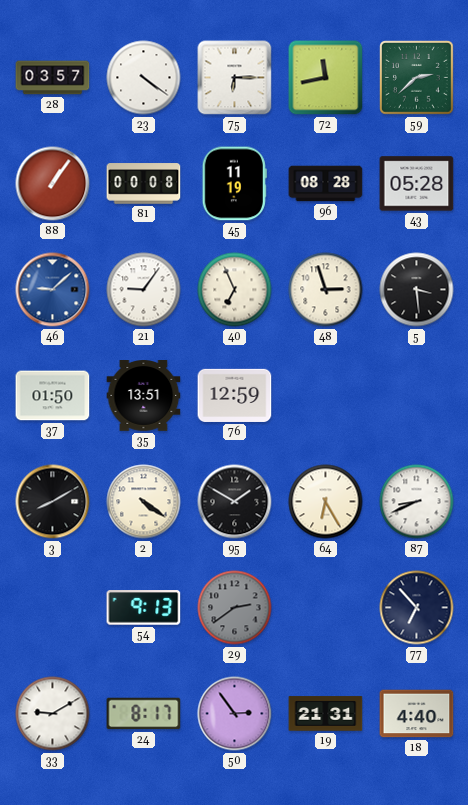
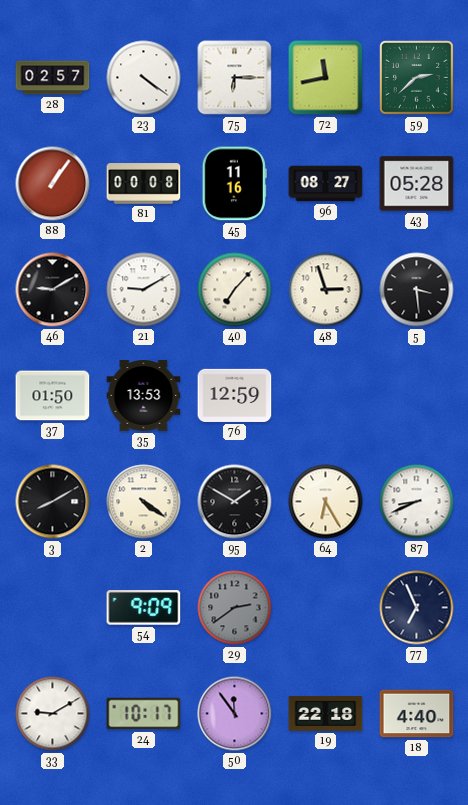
28: 03:57 -> 02:57 (53, 78)
45: 11:19 -> 11:16 (234, 184)
96: 08:28 -> 08:27 (326, 184)
46: 9:08 -> 9:10 (53, 290)
46 dial: blue -> black (53, 290)
21: 9:06 -> 9:10 (144, 290)
40: 6:56 -> 7:07 (235, 290)
35: 13:51 -> 13:53 (144, 396)
54: 9:13 -> 9:09 (144, 608)
77: 6:53 -> 6:56 (417, 608)
24: 8:17 -> 10:17 (144, 714)
50: 2:54 -> 11:54 (235, 714)
19: 21:31 -> 22:18 (326, 714)
